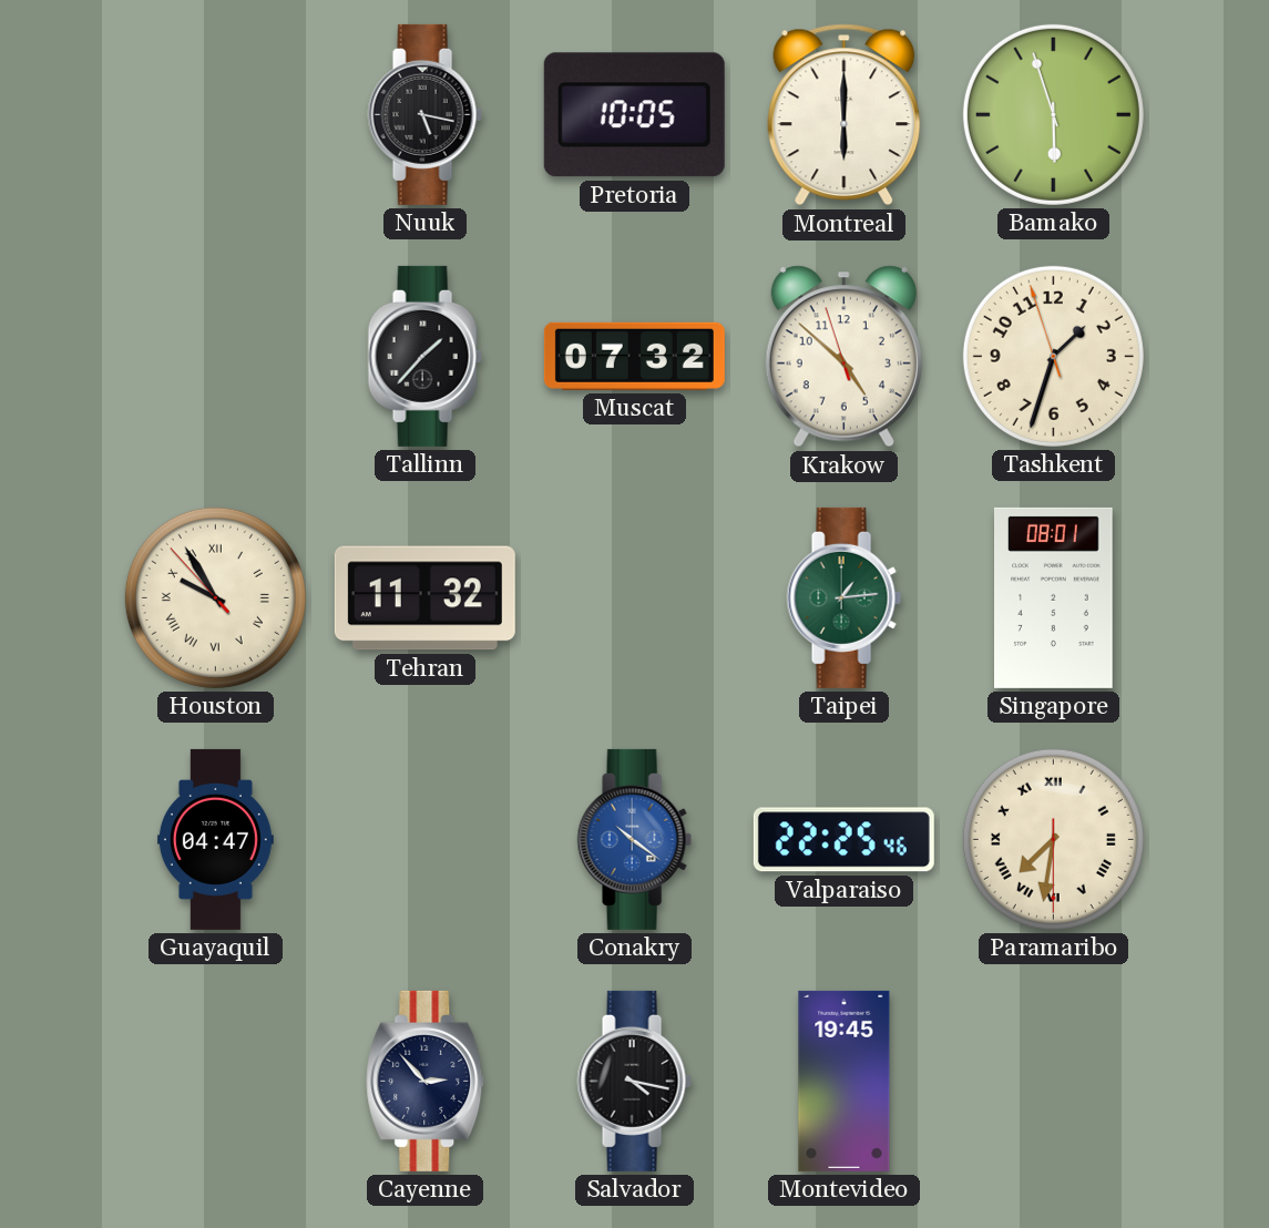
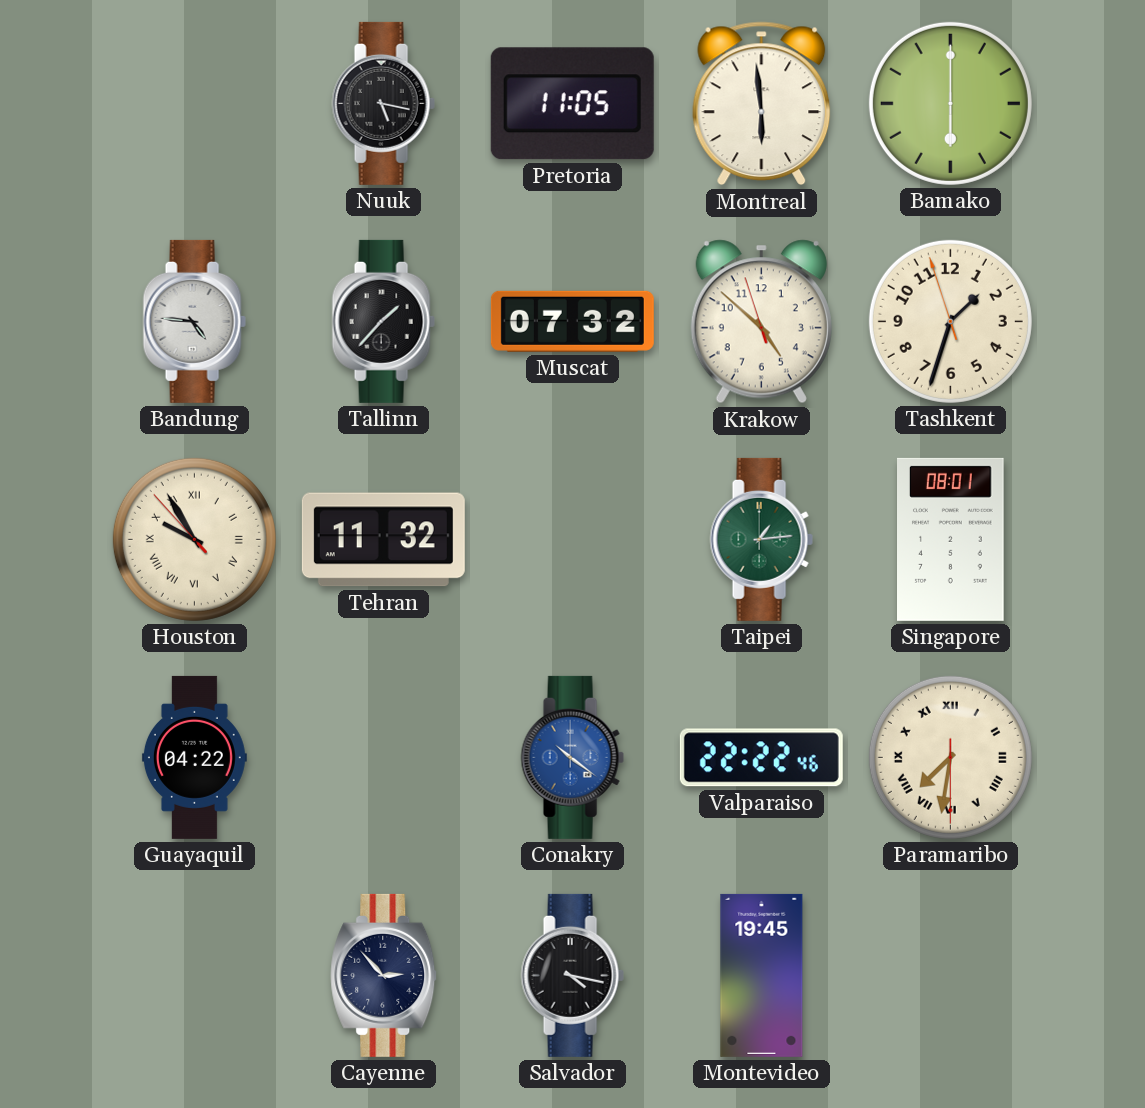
Pretoria: 10:05 -> 11:05 (572, 104)
Montreal: 6:00 -> 5:59 (762, 104)
Bamako: 5:57 -> 6:00 (950, 103)
Bandung: none -> 4:46 (194, 321)
Guayaquil: 04:47 -> 04:22 (194, 757)
Valparaiso: 22:25 -> 22:22 (761, 758)
